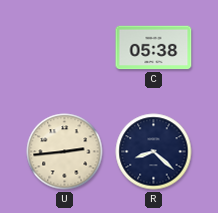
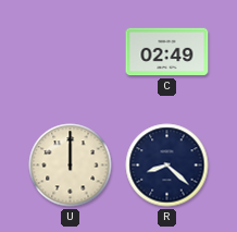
C: 05:38 -> 02:49 (167, 52)
U: 2:44 -> 12:00 (71, 166)
